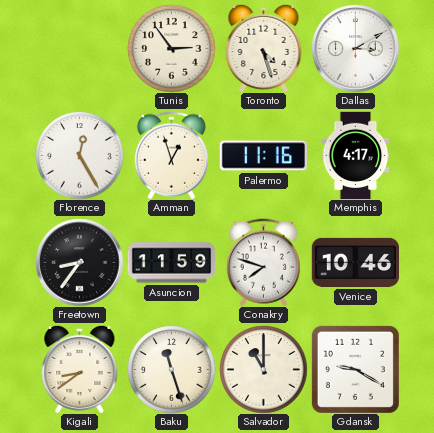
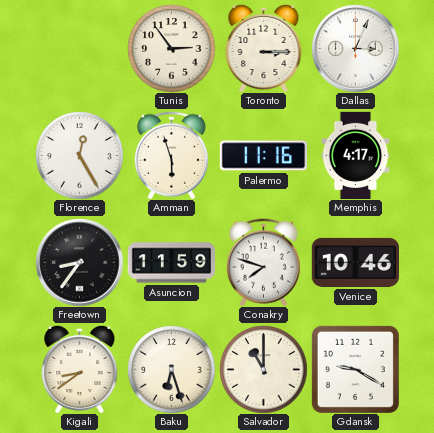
Toronto: 4:27 -> 3:15 (264, 48)
Dallas: 3:10 -> 3:04 (355, 48)
Amman: 12:57 -> 5:57 (171, 155)
Baku: 11:27 -> 6:27 (171, 369)
